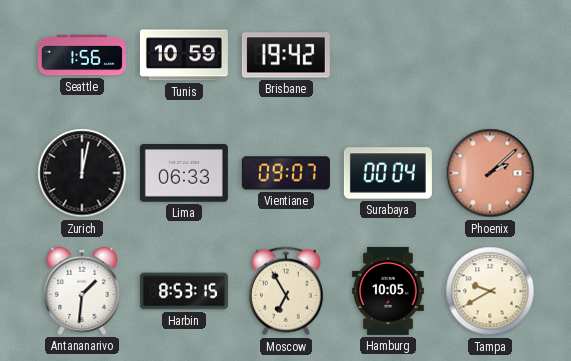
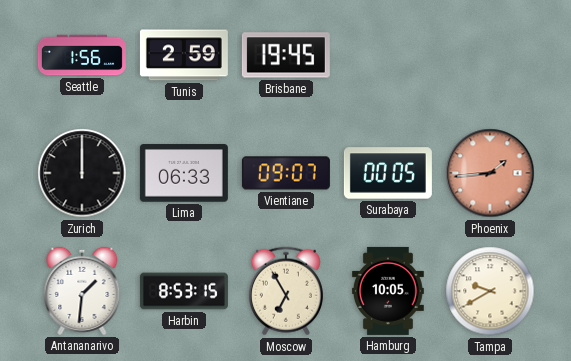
Tunis: 10:59 -> 2:59 (184, 55)
Brisbane: 19:42 -> 19:45 (286, 55)
Zurich: 12:02 -> 12:00 (82, 173)
Surabaya: 00:04 -> 00:05 (388, 173)
Phoenix: 2:08 -> 1:44 (490, 173)
